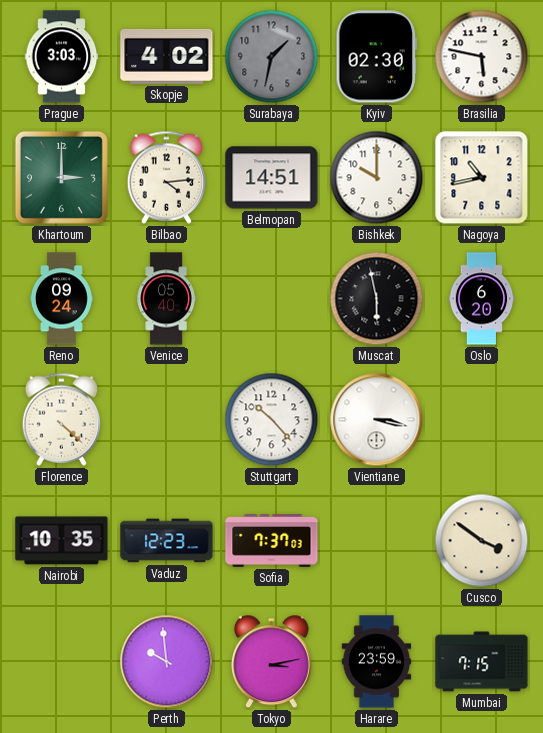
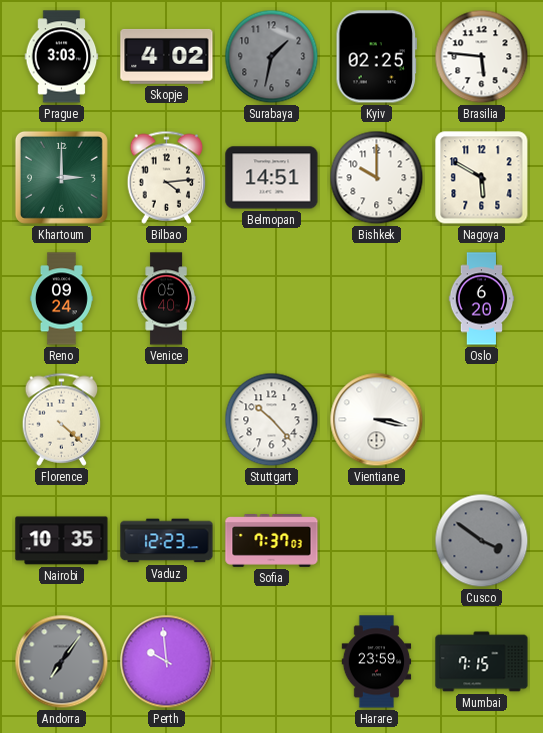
Kyiv: 02:30 -> 02:25 (376, 57)
Brasilia: 5:47 -> 5:46 (482, 57)
Nagoya: 10:43 -> 5:50 (482, 178)
Muscat: 5:58 -> none (377, 299)
Cusco dial: cream -> grey (482, 541)
Andorra: none -> 7:06 (62, 662)
Tokyo: 3:13 -> none (271, 662)
